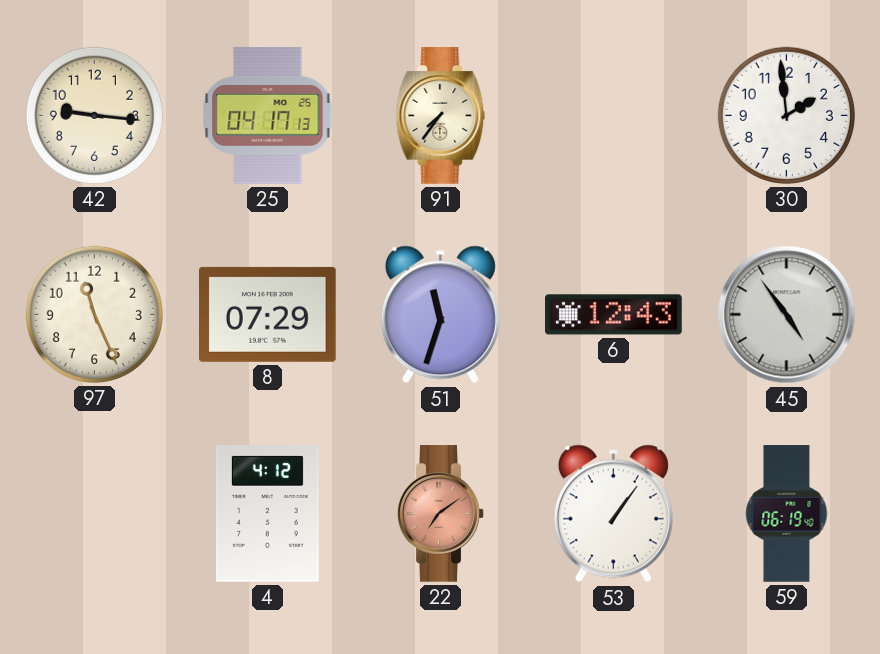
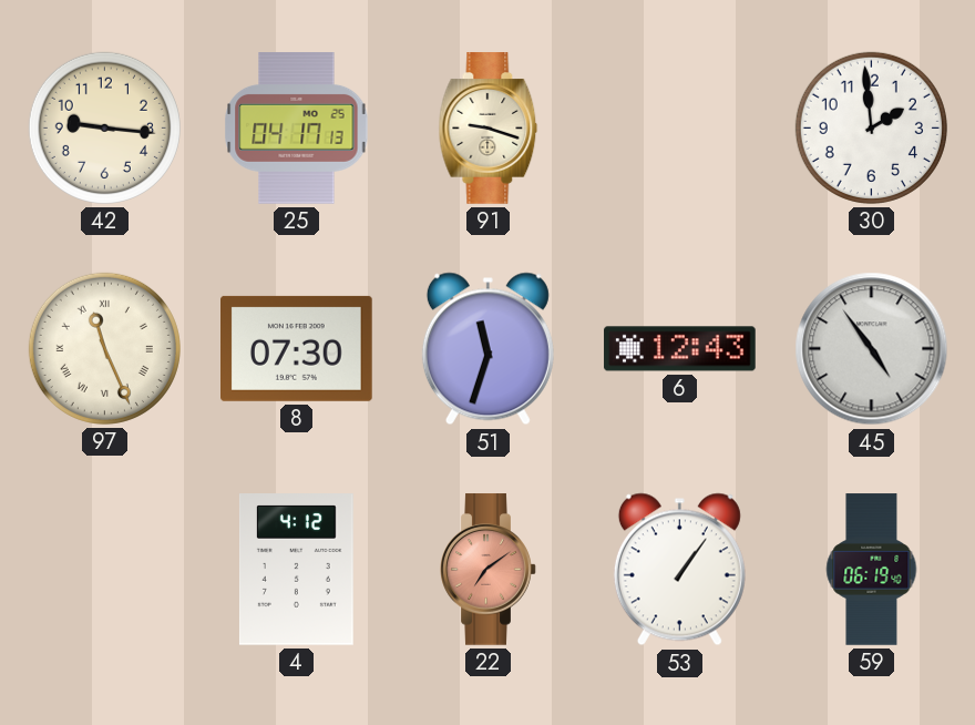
91: 7:36 -> 9:18 (489, 129)
97 numerals: Arabic -> Roman (104, 348)
8: 07:29 -> 07:30 (297, 348)
